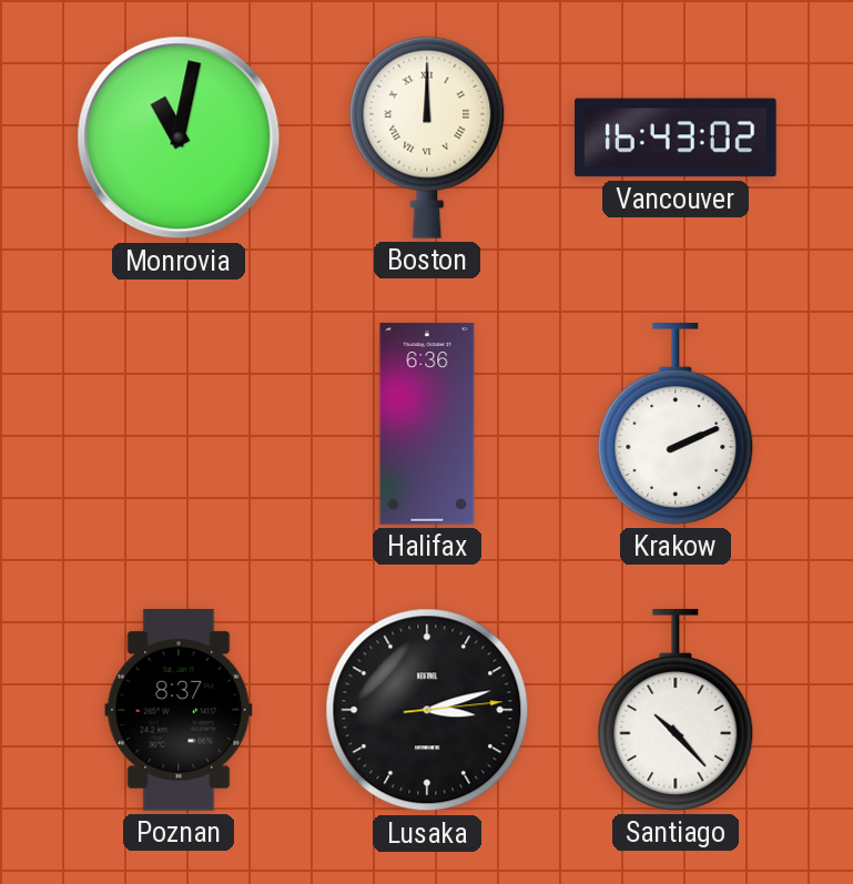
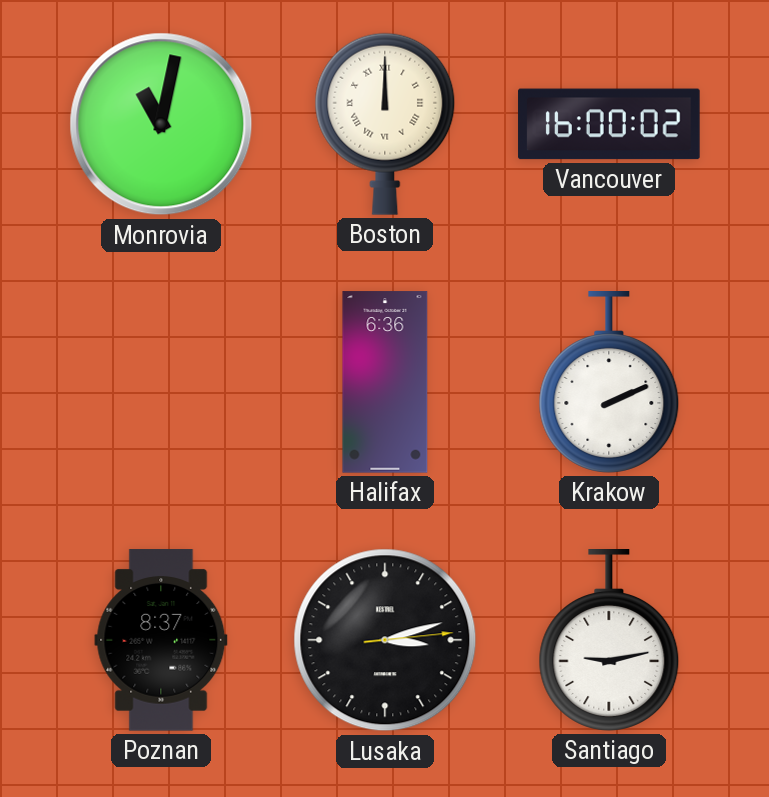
Vancouver: 16:43 -> 16:00 (609, 124)
Santiago: 10:23 -> 9:13 (609, 641)
